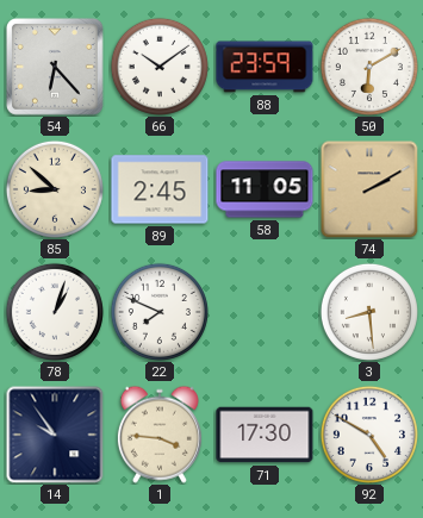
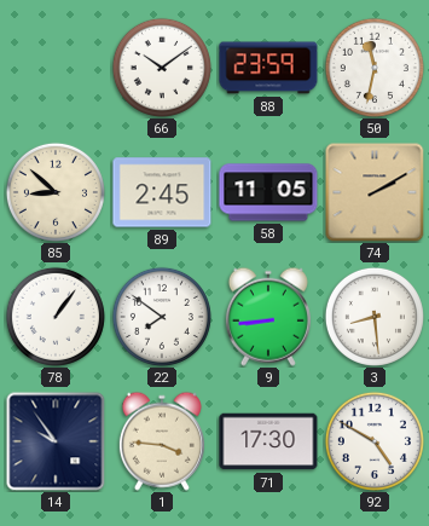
54: 6:23 -> none (56, 68)
50: 6:10 -> 11:32 (375, 68)
78: 1:03 -> 1:06 (56, 317)
22: 7:49 -> 7:51 (162, 317)
9: none -> 8:44 (268, 317)
